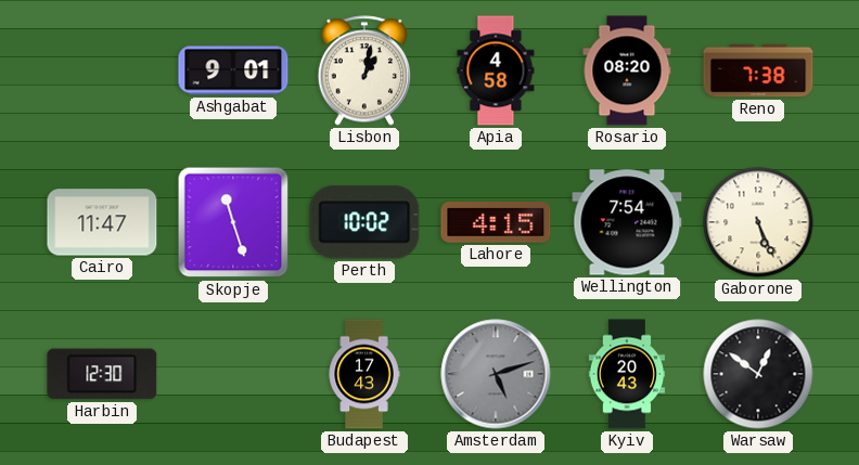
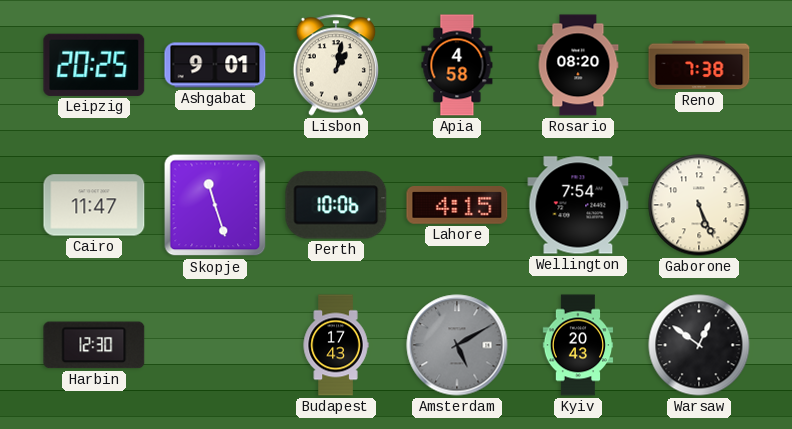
Leipzig: none -> 20:25 (94, 65)
Perth: 10:02 -> 10:06 (336, 205)
Amsterdam: 5:12 -> 5:10 (457, 345)
